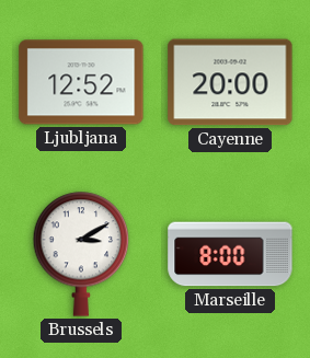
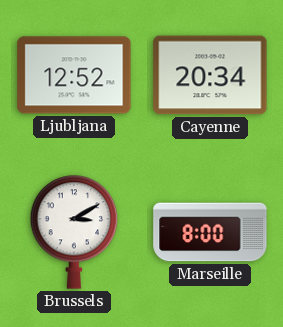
Cayenne: 20:00 -> 20:34 (210, 75)
